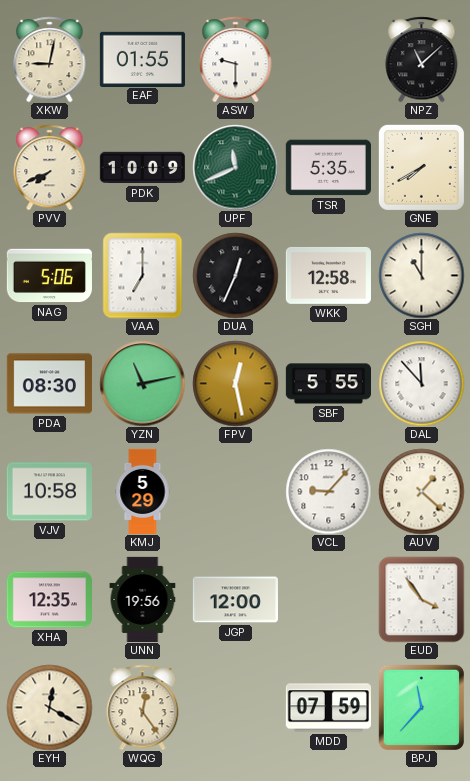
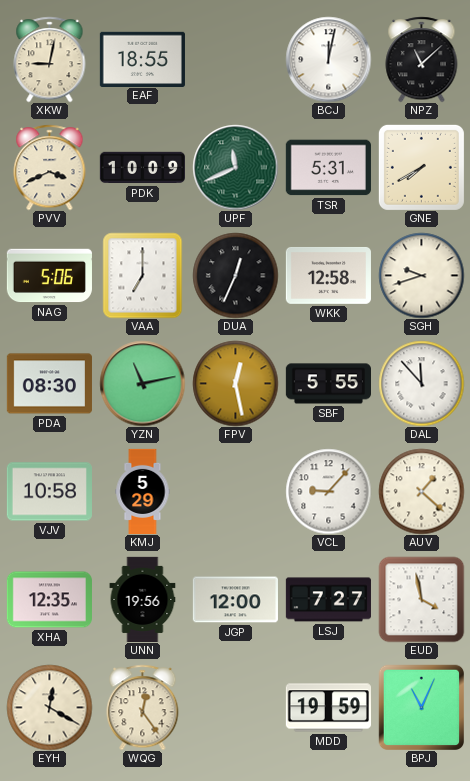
EAF: 01:55 -> 18:55 (142, 59)
ASW: 9:30 -> none (236, 59)
BCJ: none -> 12:02 (328, 59)
PVV: 7:41 -> 3:41 (50, 167)
TSR: 5:35 -> 5:31 (328, 168)
SGH: 11:00 -> 9:42 (421, 275)
LSJ: none -> 7:27 (328, 600)
EUD: 3:54 -> 3:58 (421, 599)
MDD: 07:59 -> 19:59 (328, 708)
BPJ: 11:37 -> 11:04 (421, 707)
